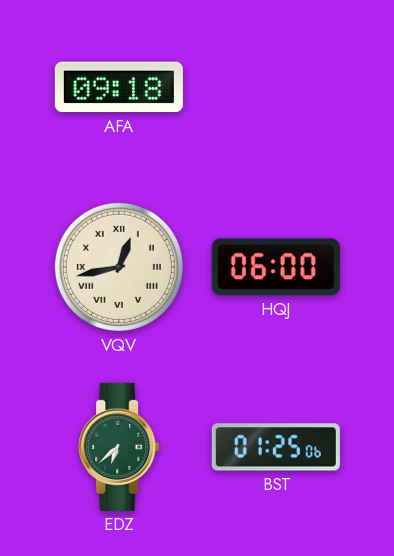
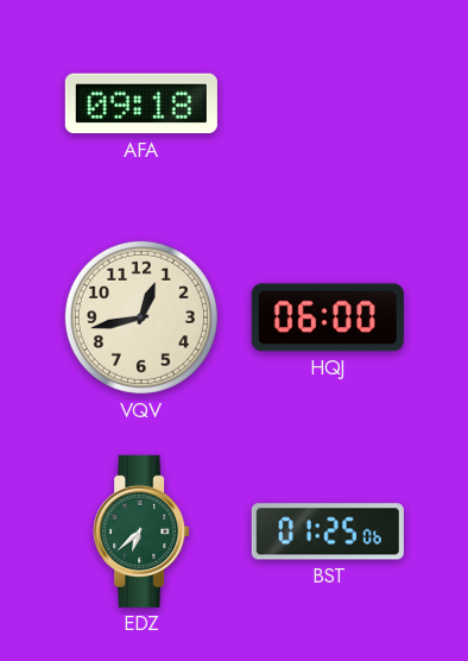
VQV numerals: Roman -> Arabic (141, 317)
